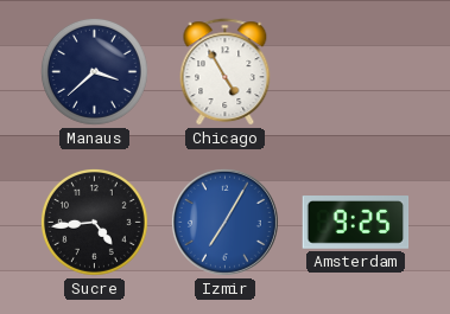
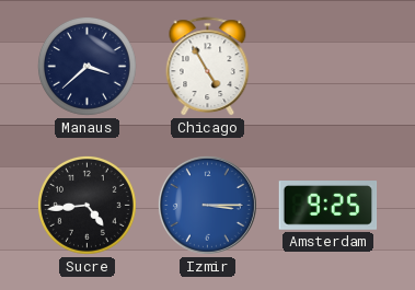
Izmir: 7:05 -> 3:15 (207, 205)
